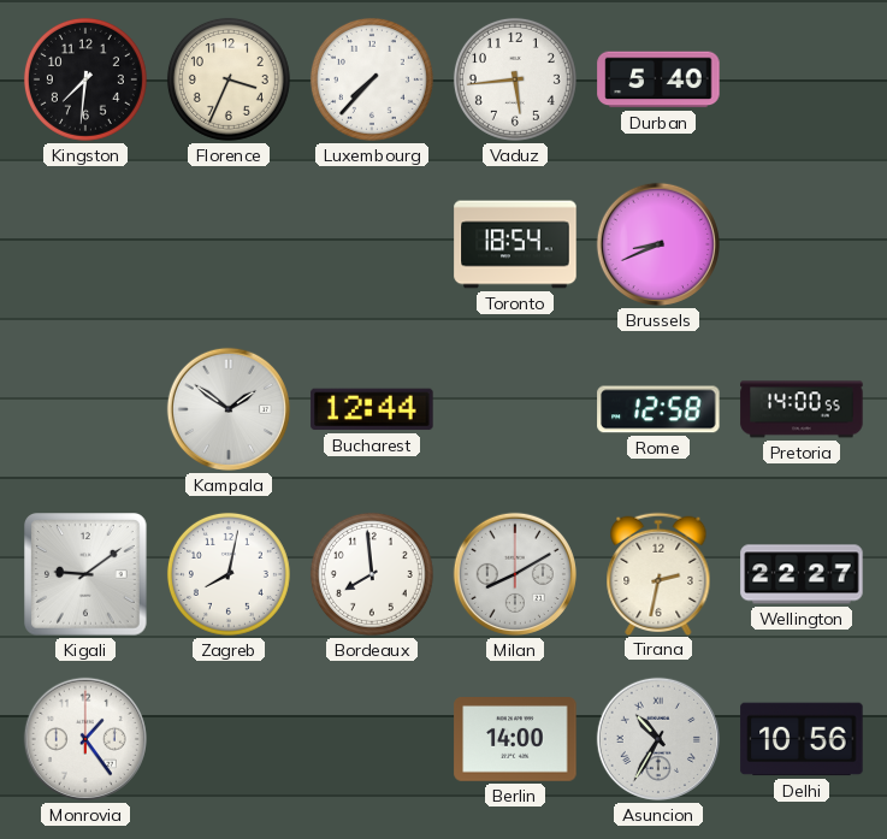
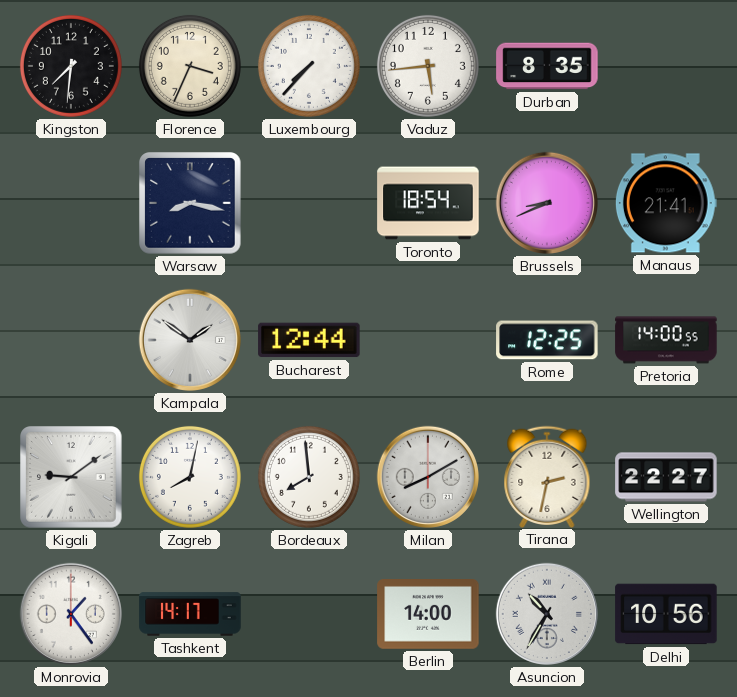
Durban: 5:40 -> 8:35 (547, 66)
Warsaw: none -> 8:17 (190, 203)
Manaus: none -> 21:41 (666, 203)
Rome: 12:58 -> 12:25 (547, 340)
Tashkent: none -> 14:17 (190, 614)
